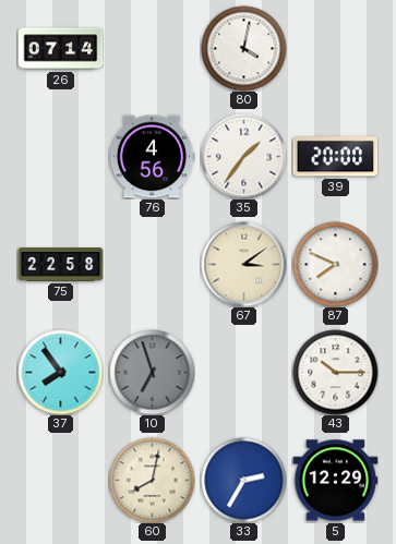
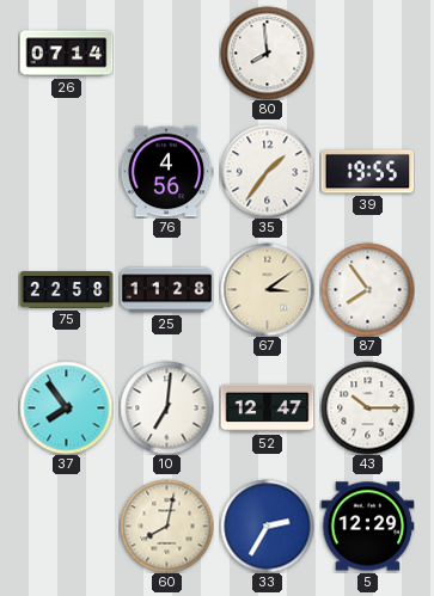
80: 4:02 -> 7:59 (267, 53)
39: 20:00 -> 19:55 (367, 172)
25: none -> 11:28 (166, 290)
87: 7:49 -> 7:54 (367, 289)
10: 6:57 -> 7:01 (166, 407)
10 dial: grey -> white (166, 407)
52: none -> 12:47 (267, 408)
